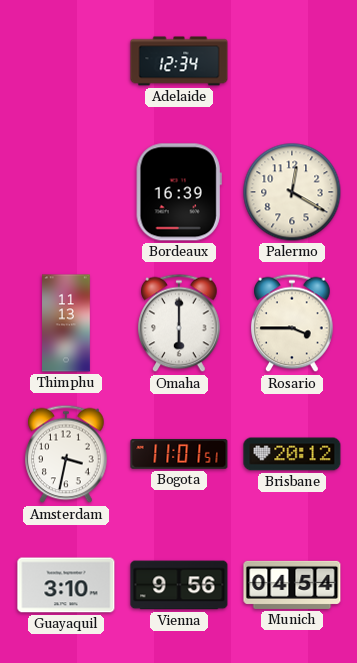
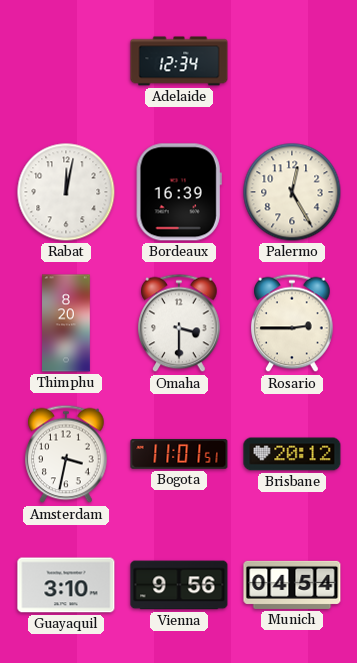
Rabat: none -> 12:02 (66, 192)
Palermo: 12:20 -> 12:25 (292, 192)
Thimphu: 11:13 -> 8:20 (67, 323)
Omaha: 6:00 -> 3:30 (179, 323)
Rosario: 3:45 -> 2:45 (292, 323)
